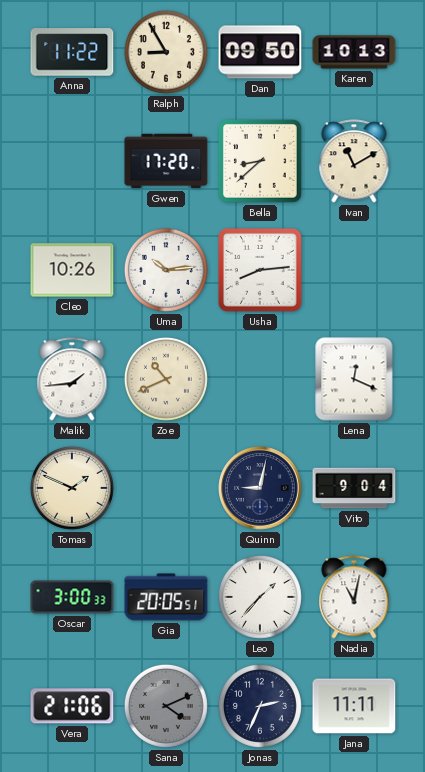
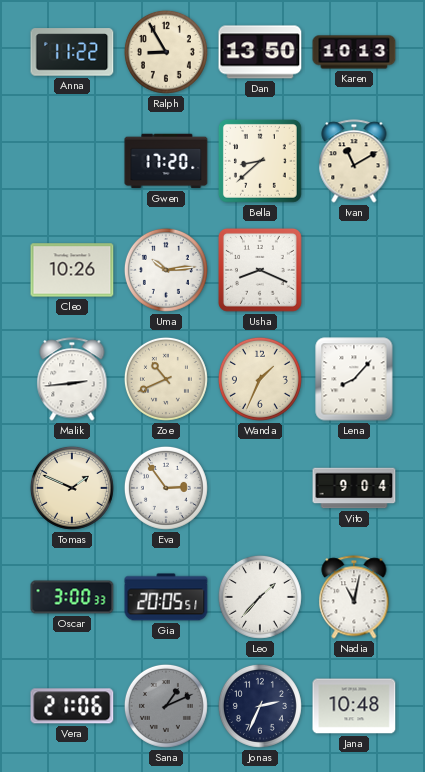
Dan: 09:50 -> 13:50 (260, 52)
Usha: 8:14 -> 8:19 (260, 270)
Malik: 1:44 -> 2:44 (72, 379)
Wanda: none -> 1:34 (260, 379)
Lena: 12:19 -> 8:07 (354, 379)
Eva: none -> 2:54 (166, 488)
Quinn: 9:02 -> none (261, 489)
Sana: 4:11 -> 1:11 (166, 706)
Jana: 11:11 -> 10:48 (354, 706)
